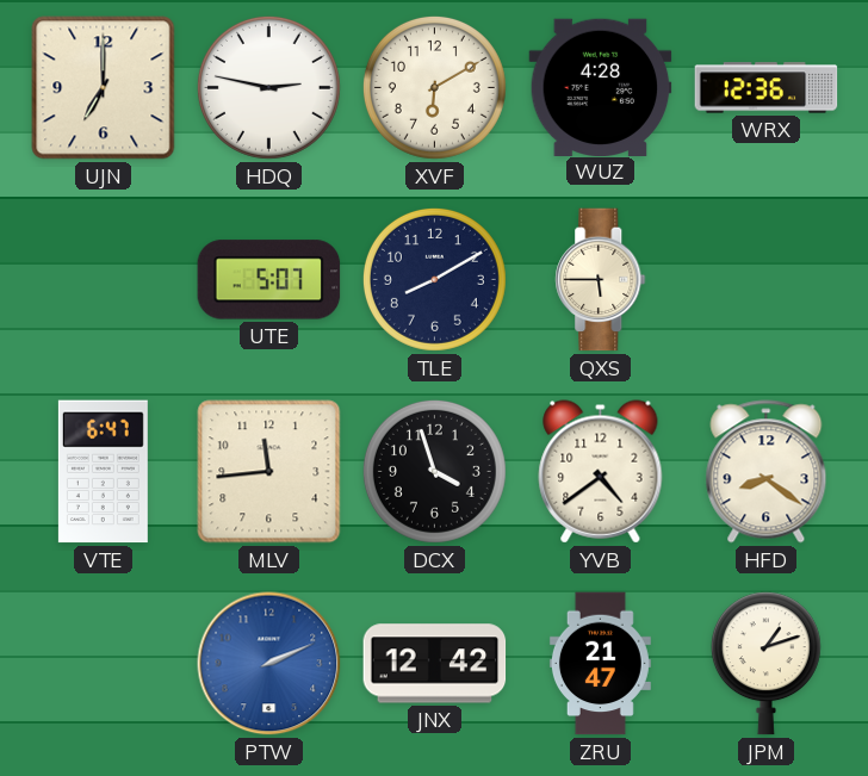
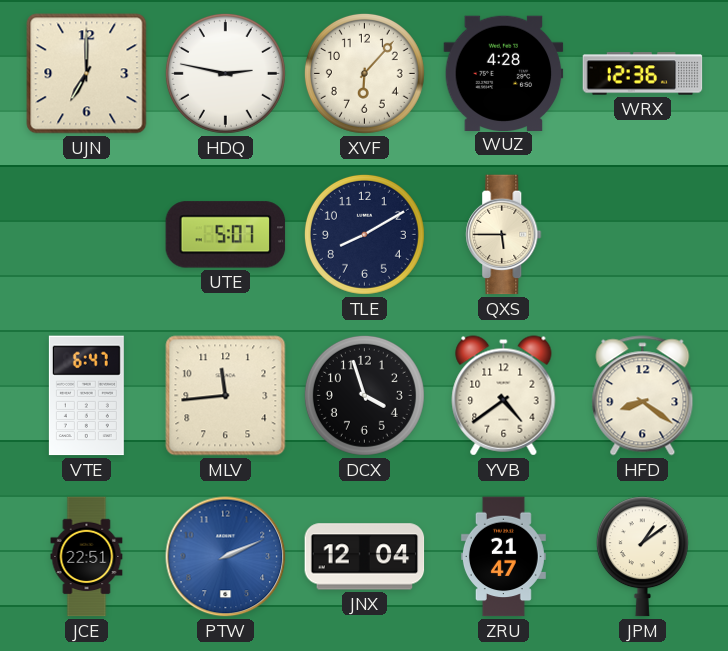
XVF: 6:10 -> 6:07 (364, 73)
JCE: none -> 22:51 (87, 557)
JNX: 12:42 -> 12:04 (365, 557)
JPM: 1:12 -> 1:09 (642, 557)
